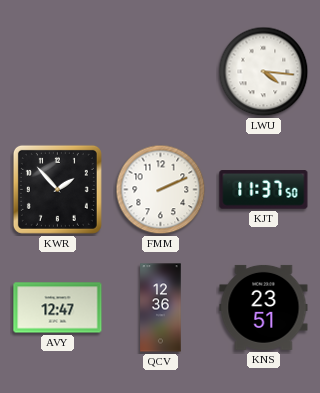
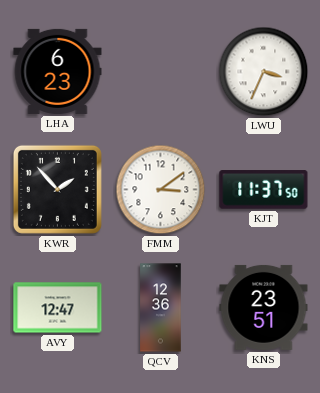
LHA: none -> 6:23 (58, 71)
LWU: 4:16 -> 3:34 (264, 72)
FMM: 2:11 -> 3:09 (161, 190)
